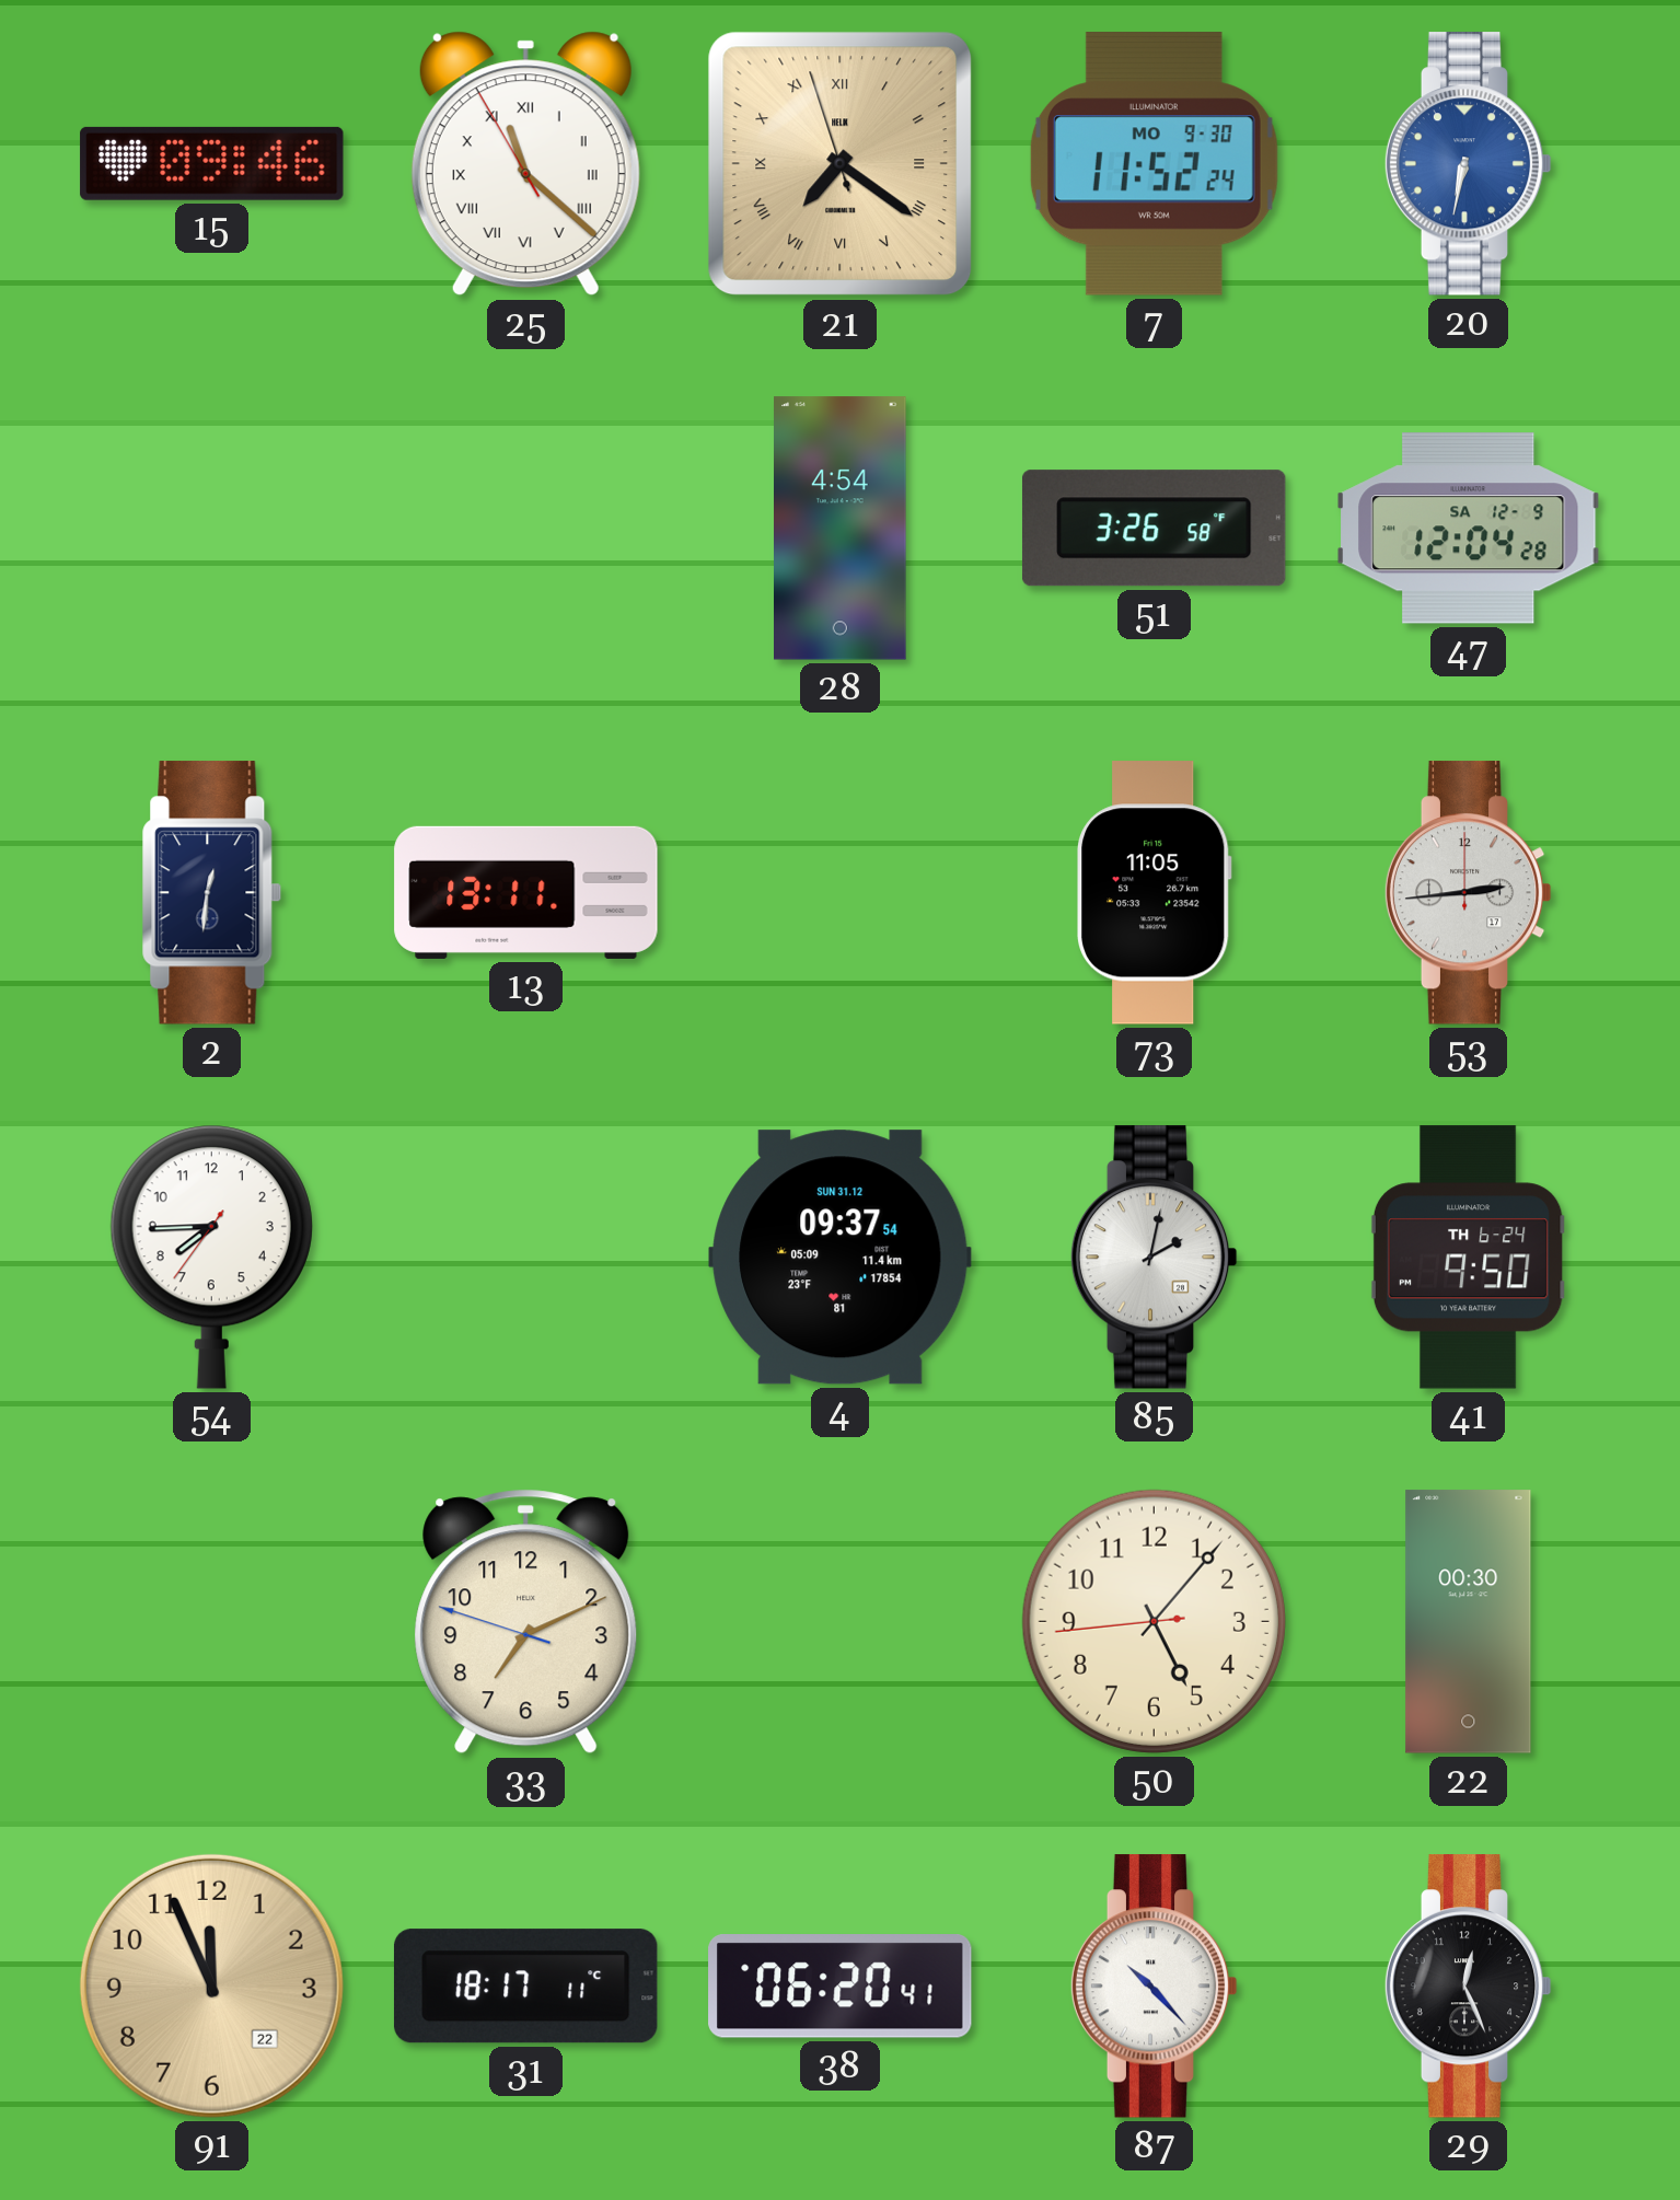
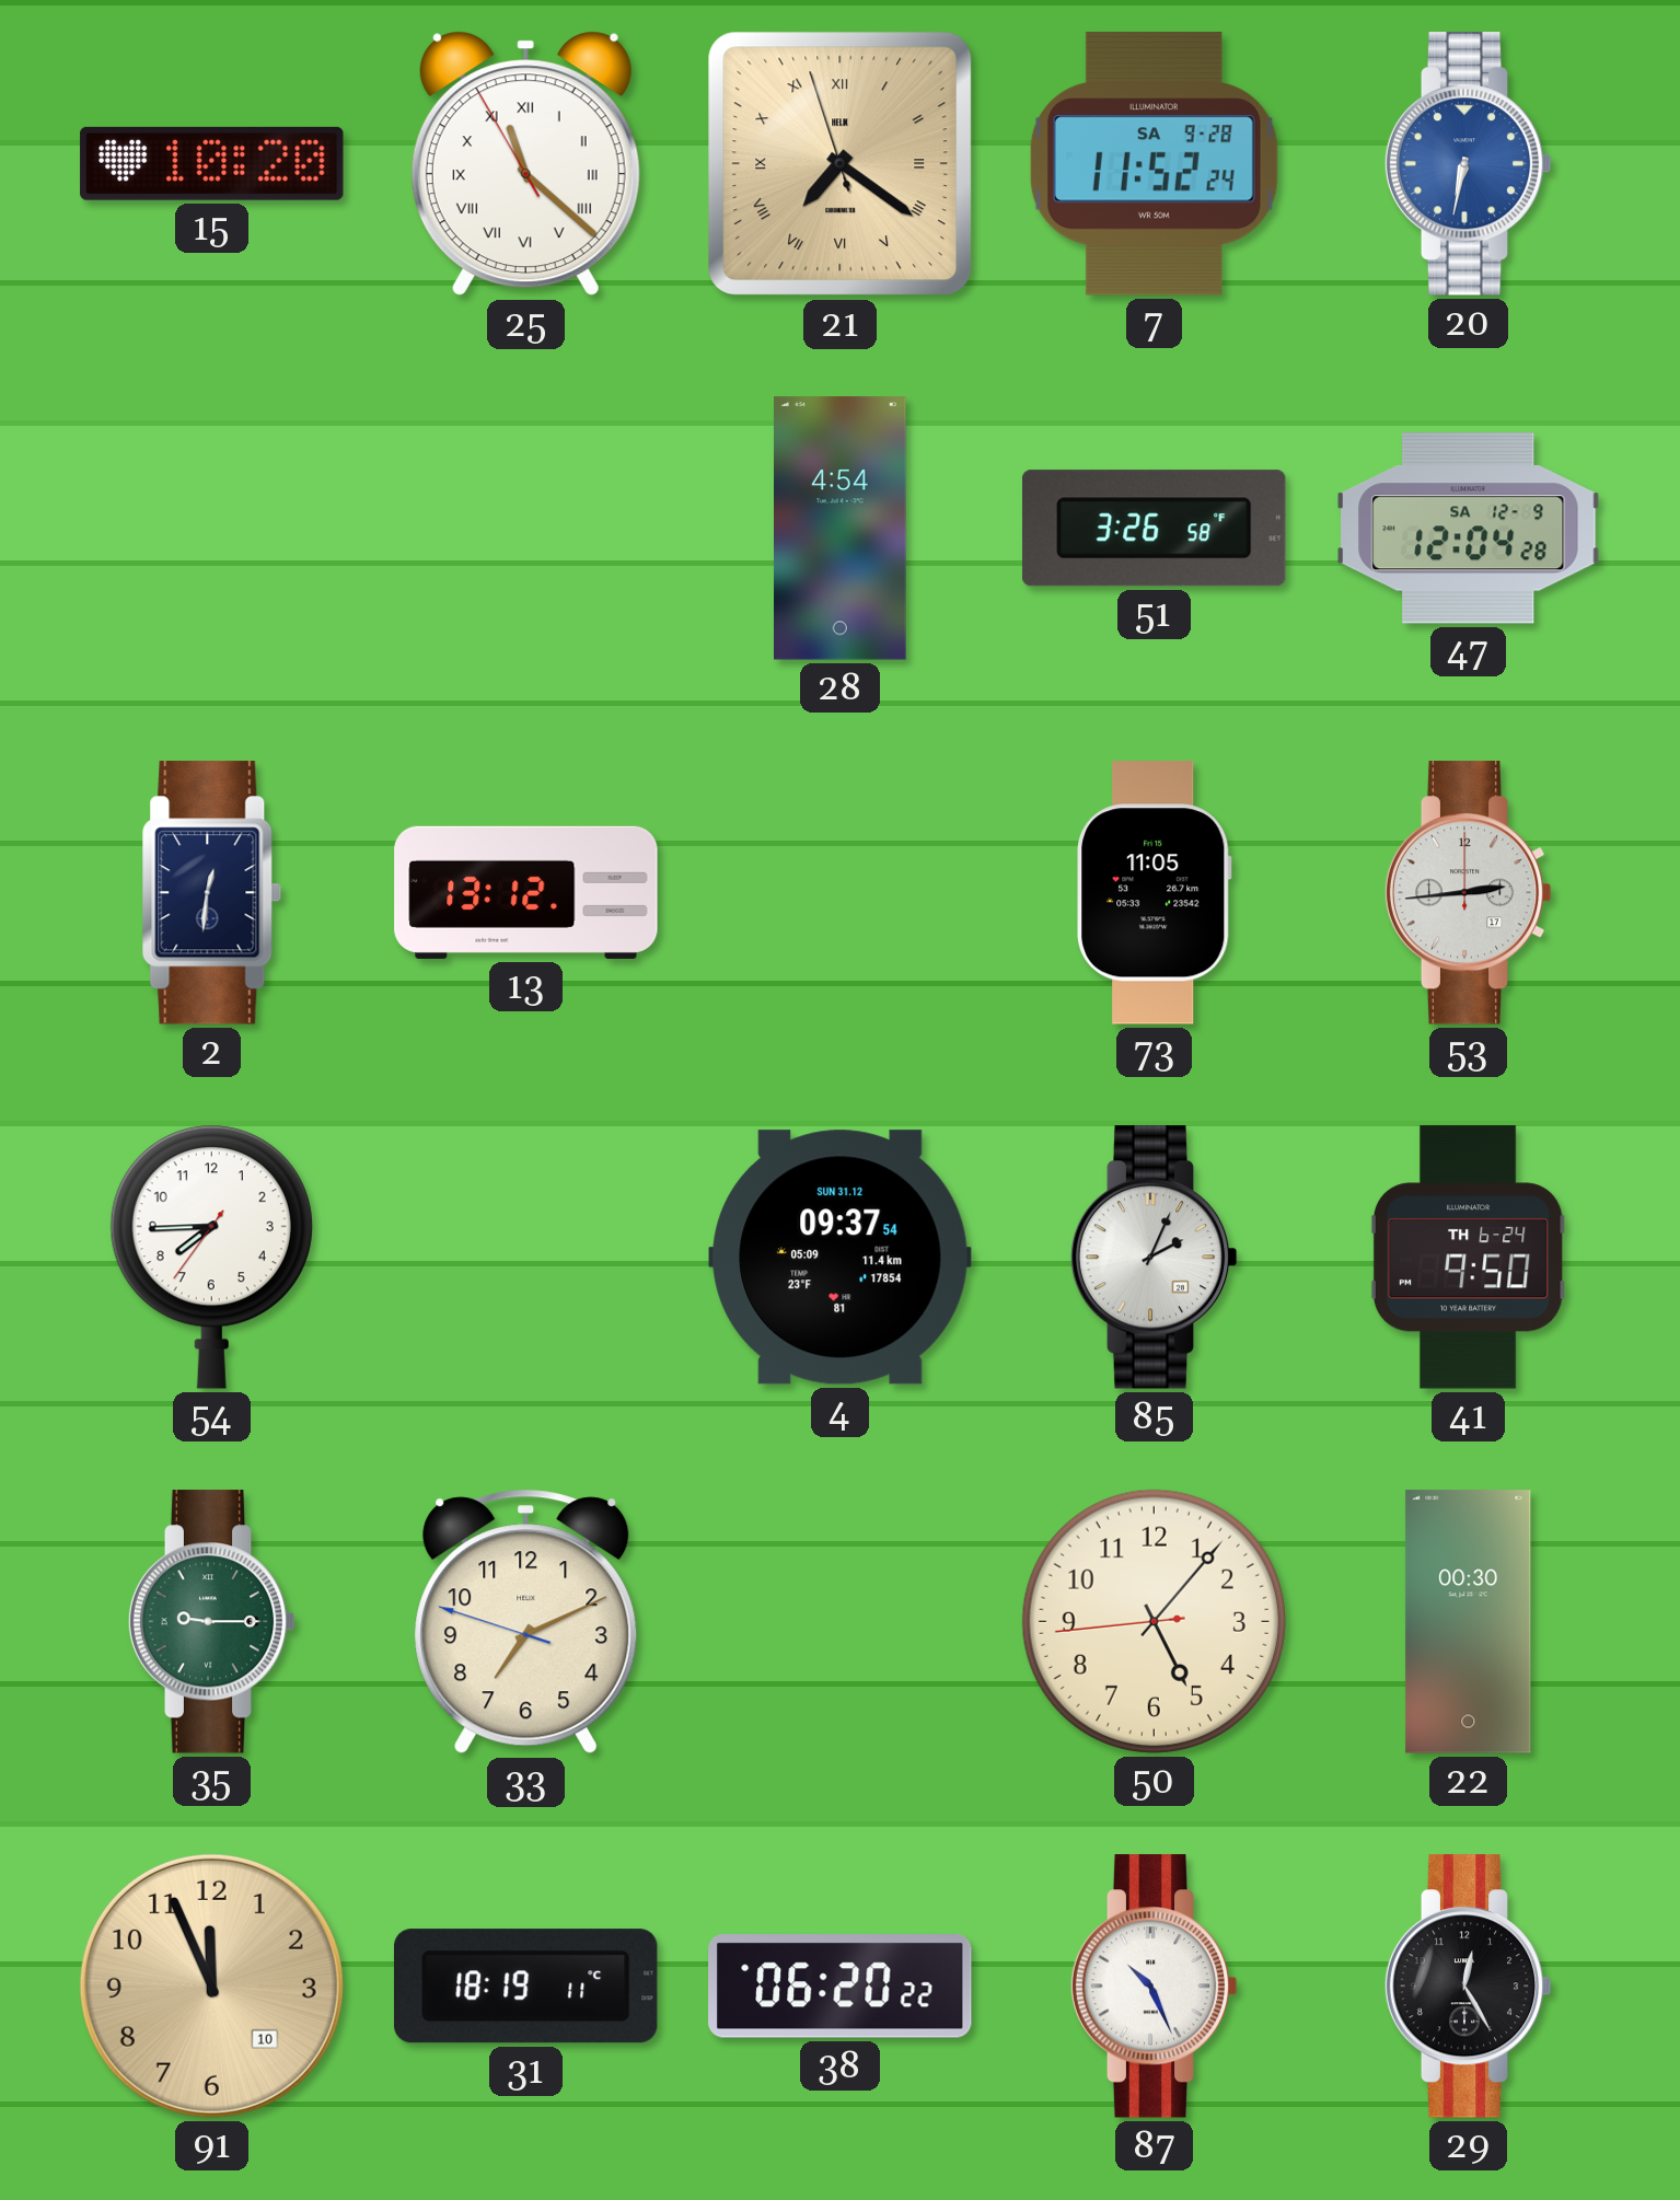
15: 09:46 -> 10:20 (212, 163)
7 date: MO 9-30 -> SA 9-28 (1154, 164)
13: 13:11 -> 13:12 (526, 892)
85: 2:02 -> 2:04 (1154, 1258)
35: none -> 9:15 (211, 1622)
91 date: 22 -> 10 (211, 1985)
31: 18:17 -> 18:19 (525, 1987)
38: 06:20:41 -> 06:20:22 (841, 1987)
87: 10:23 -> 10:26 (1154, 1987)
29: 12:26 -> 12:25 (1468, 1987)
